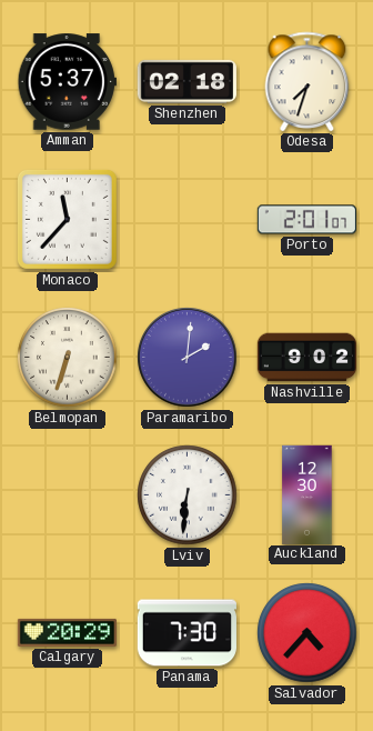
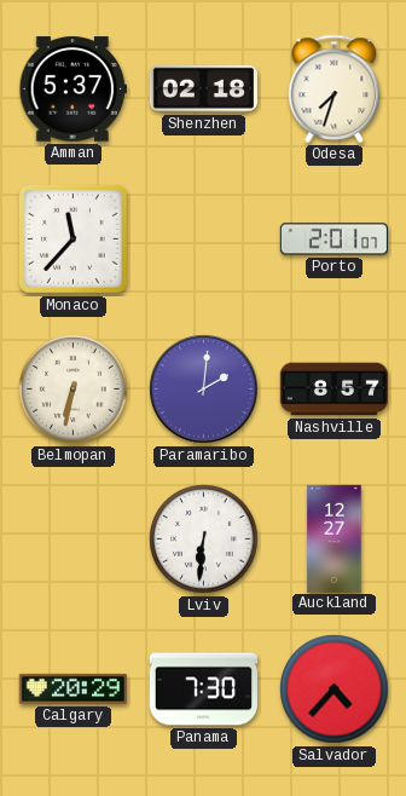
Belmopan: 6:33 -> 6:32 (74, 390)
Nashville: 9:02 -> 8:57 (333, 390)
Auckland: 12:30 -> 12:27 (335, 538)
